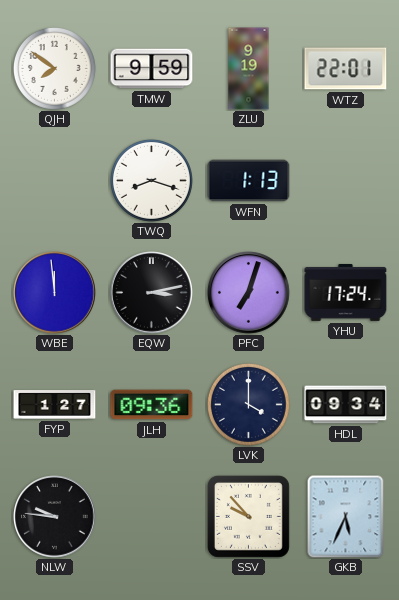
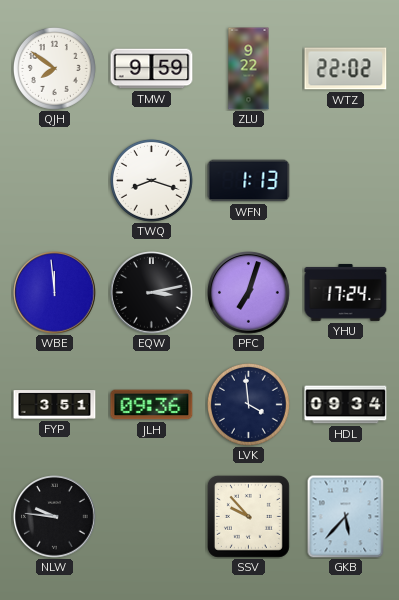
ZLU: 9:19 -> 9:22 (249, 69)
WTZ: 22:01 -> 22:02 (346, 69)
FYP: 1:27 -> 3:51 (55, 405)
LVK: 4:00 -> 3:59 (248, 404)
GKB: 5:34 -> 5:37 (346, 516)
